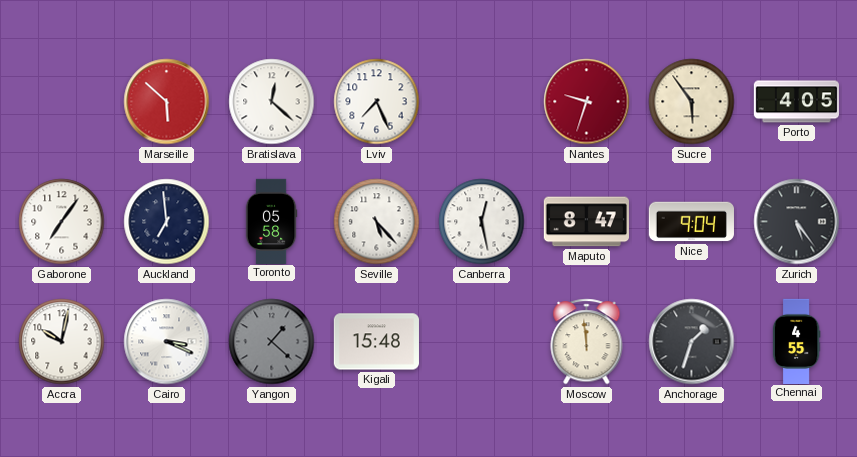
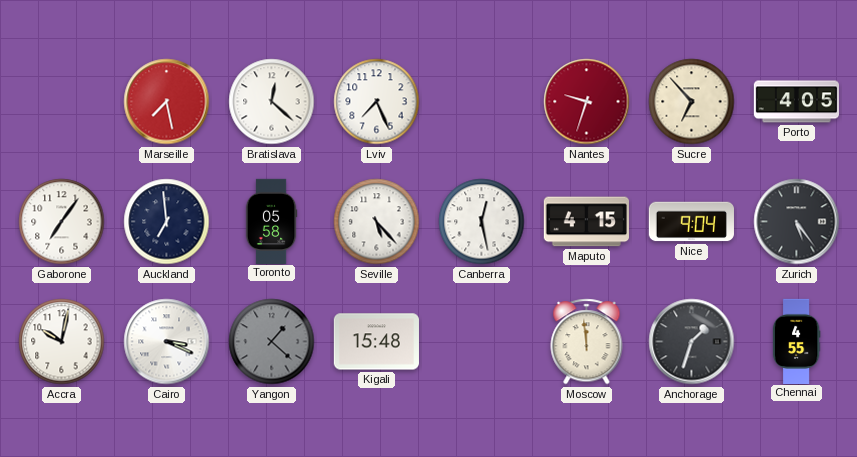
Marseille: 5:52 -> 7:28 (167, 102)
Sucre: 5:54 -> 6:53 (692, 102)
Maputo: 8:47 -> 4:15 (586, 222)
